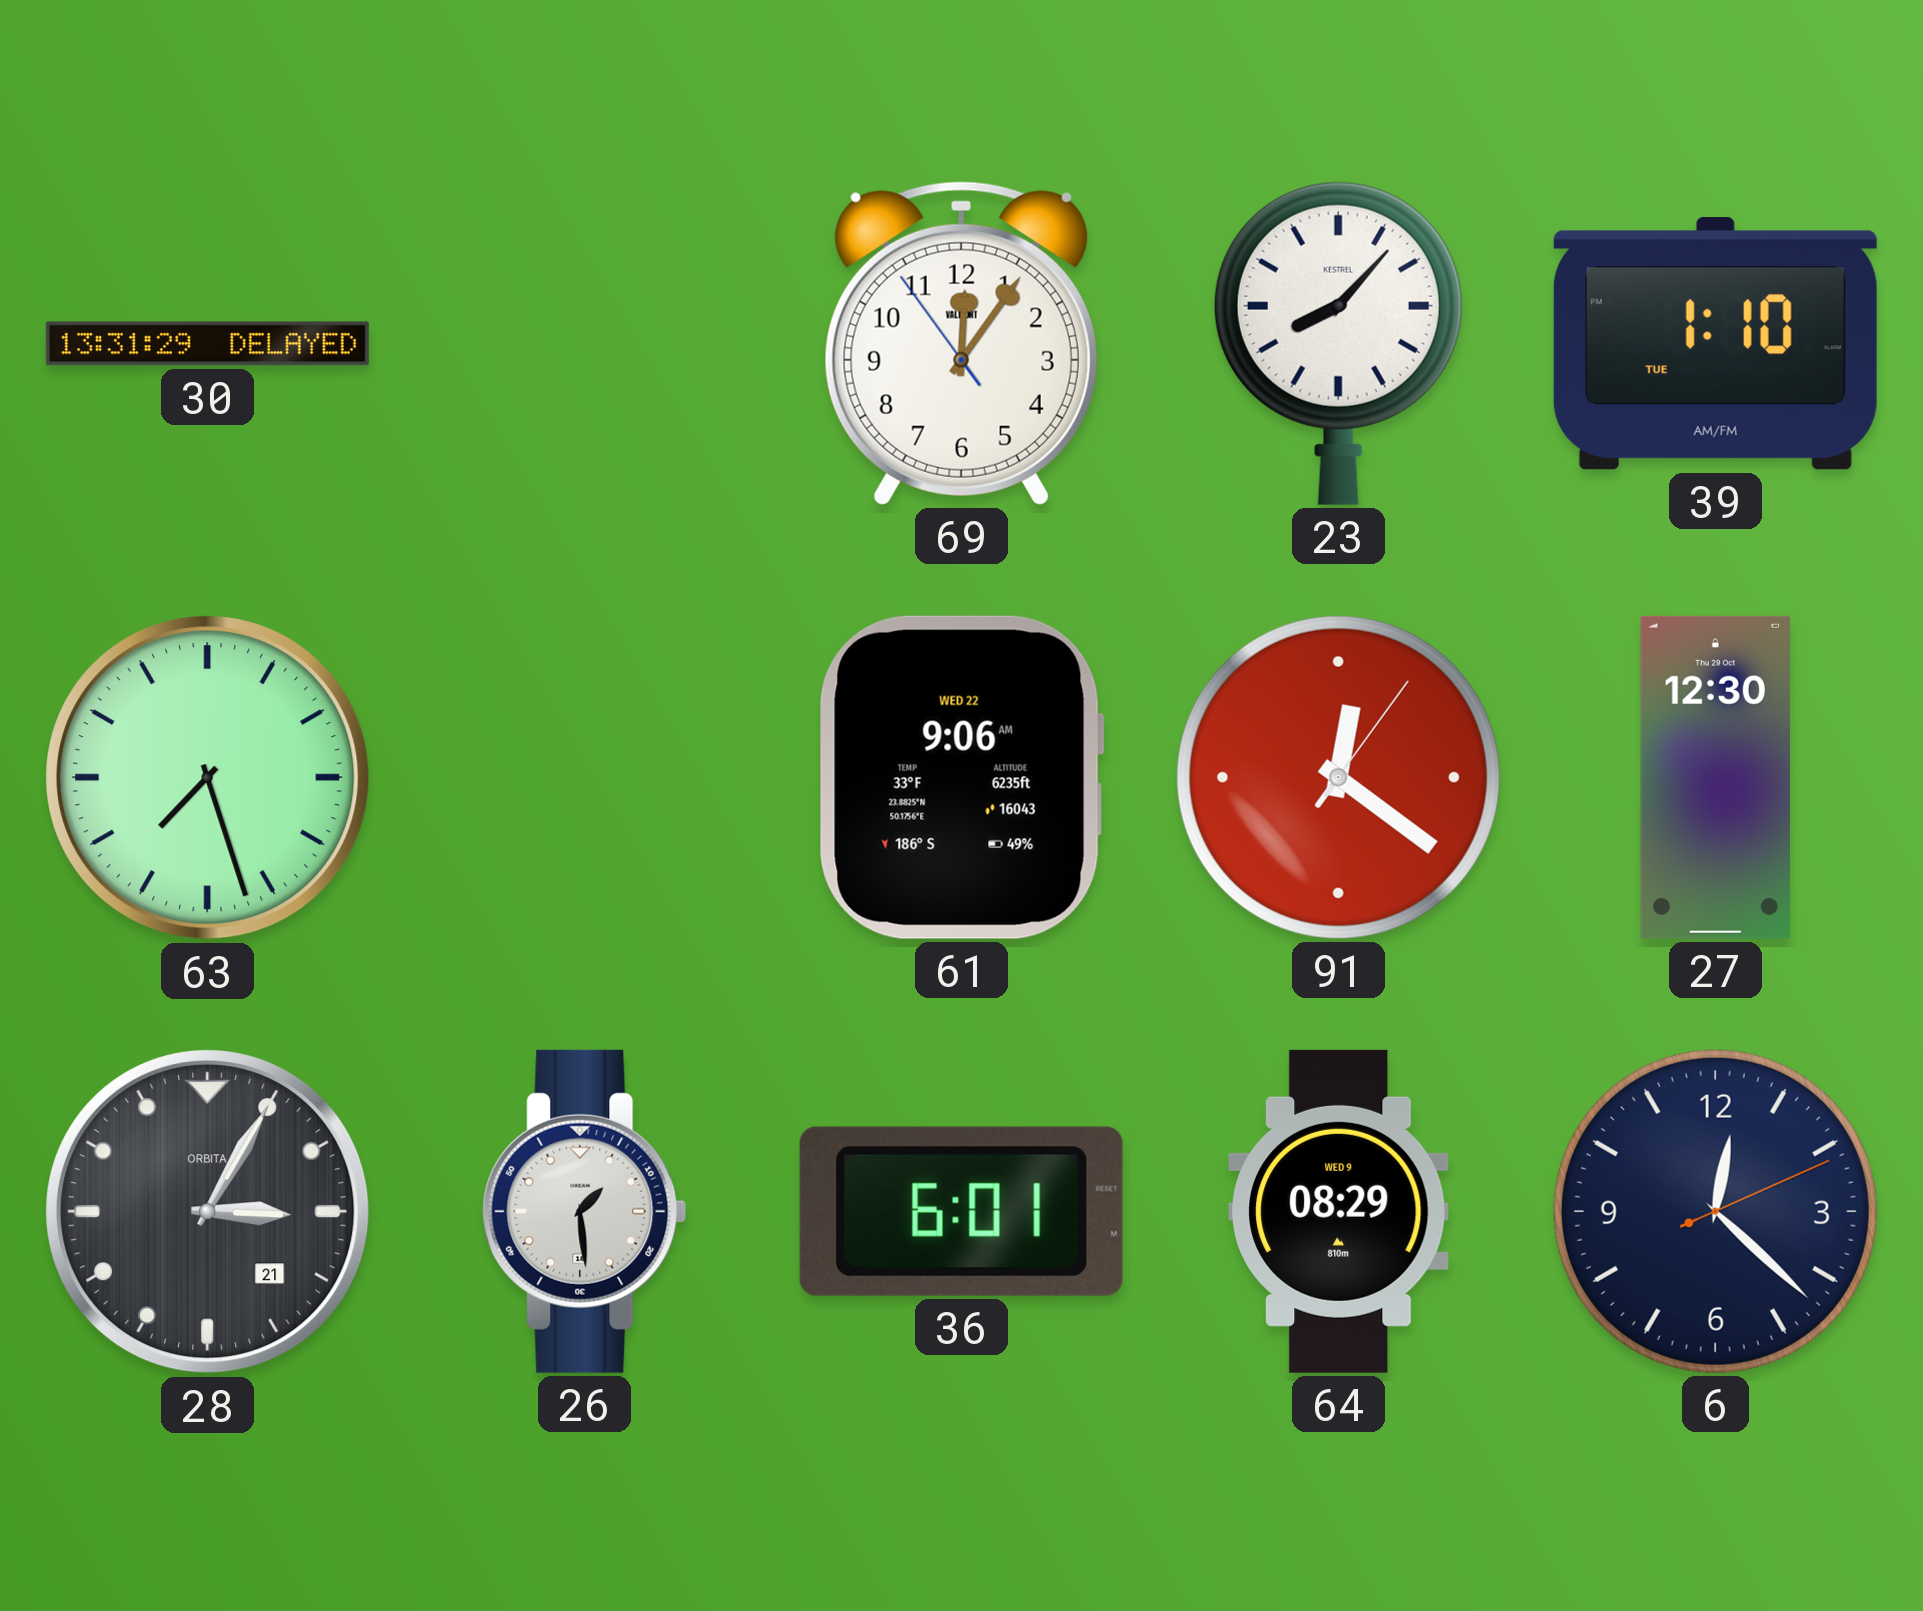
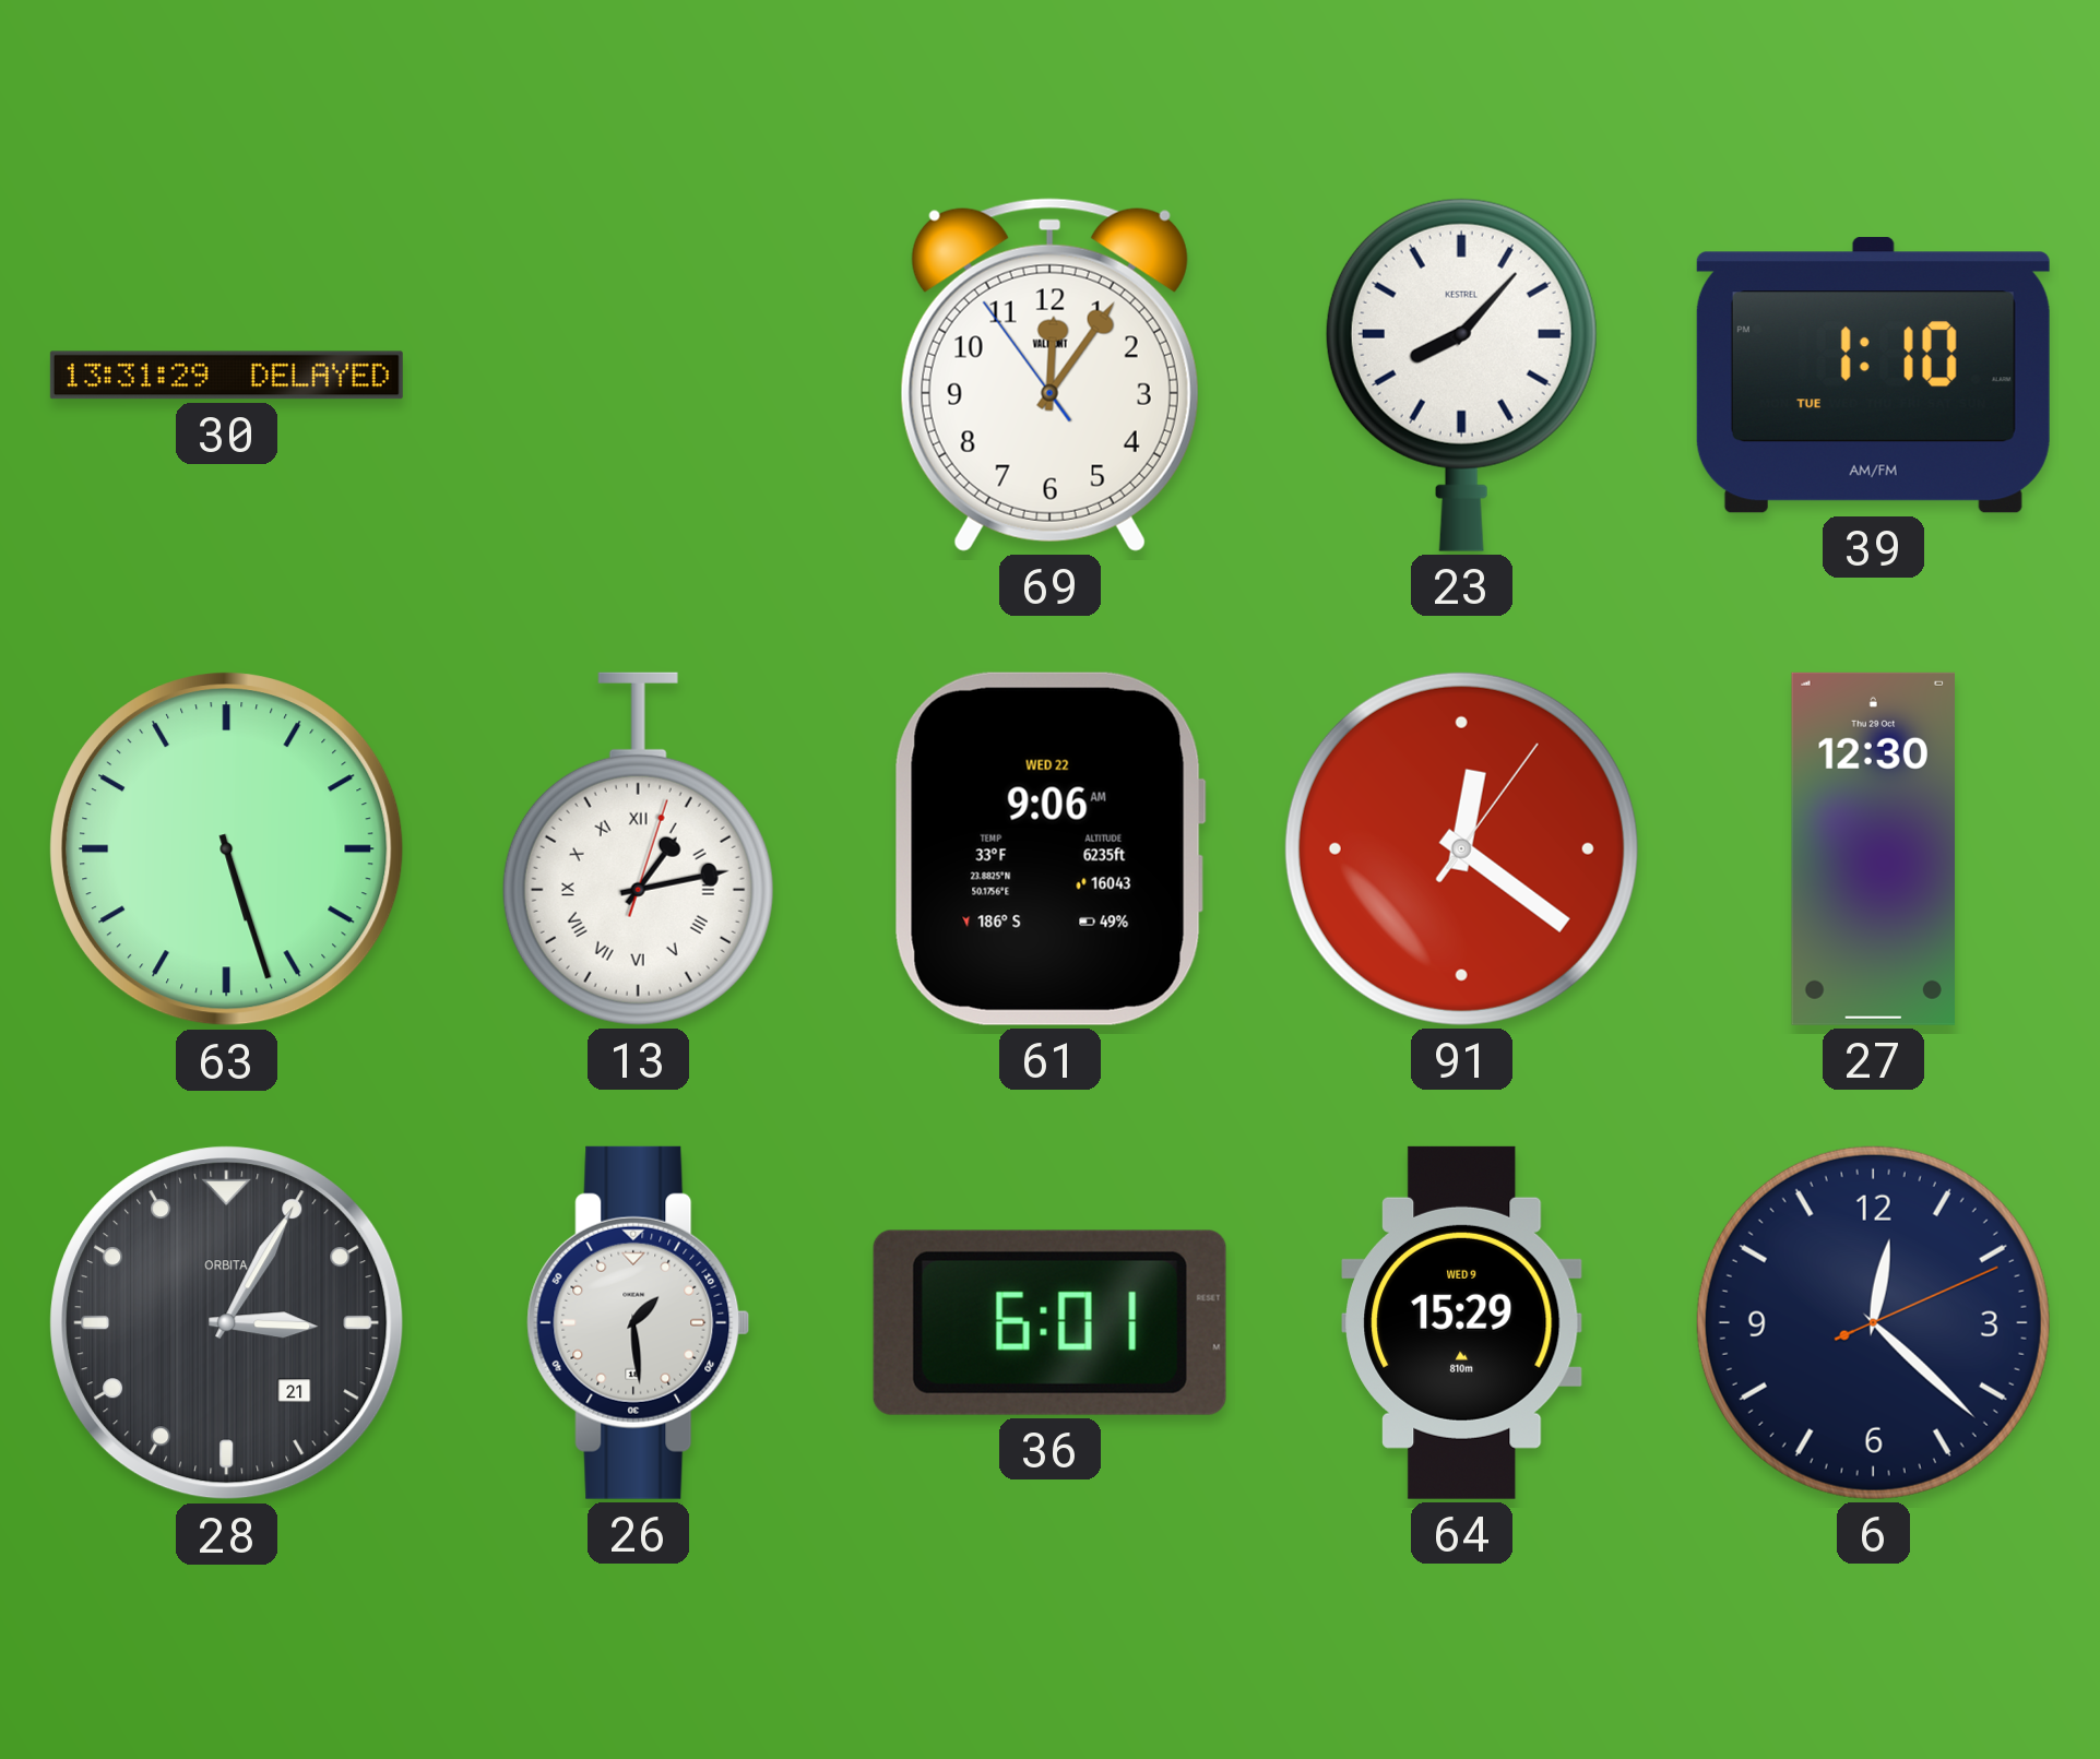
63: 7:27 -> 5:27 (227, 849)
13: none -> 1:13 (638, 848)
64: 08:29 -> 15:29 (1462, 1322)
